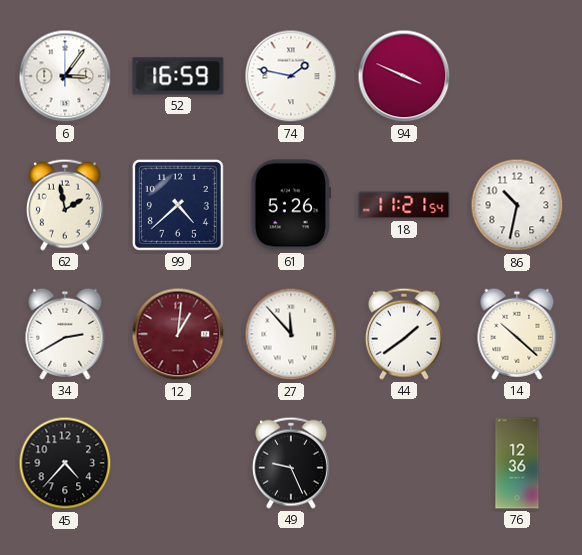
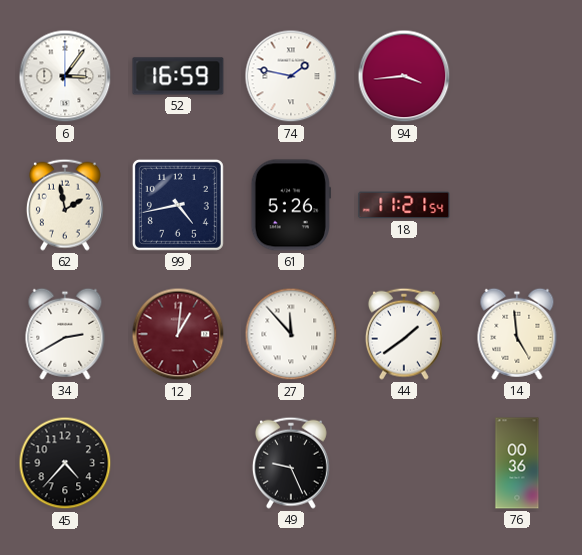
94: 3:49 -> 3:44 (404, 76)
99: 4:38 -> 4:43 (178, 205)
86: 10:32 -> none (517, 205)
14: 10:22 -> 4:59 (517, 334)
76: 12:36 -> 00:36 (517, 463)
